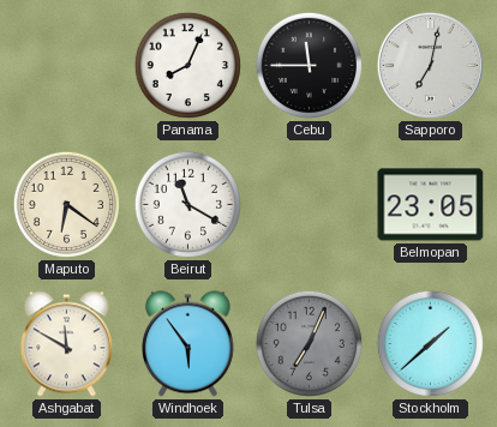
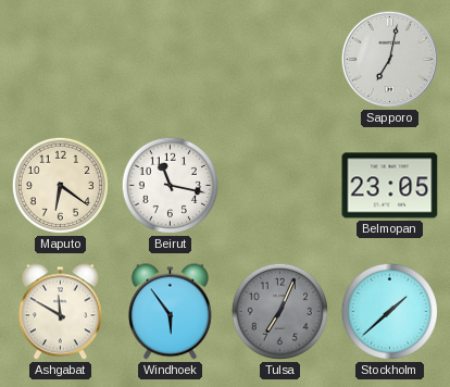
Panama: 8:04 -> none (187, 65)
Cebu: 11:45 -> none (309, 65)
Beirut: 11:20 -> 11:17 (170, 185)
